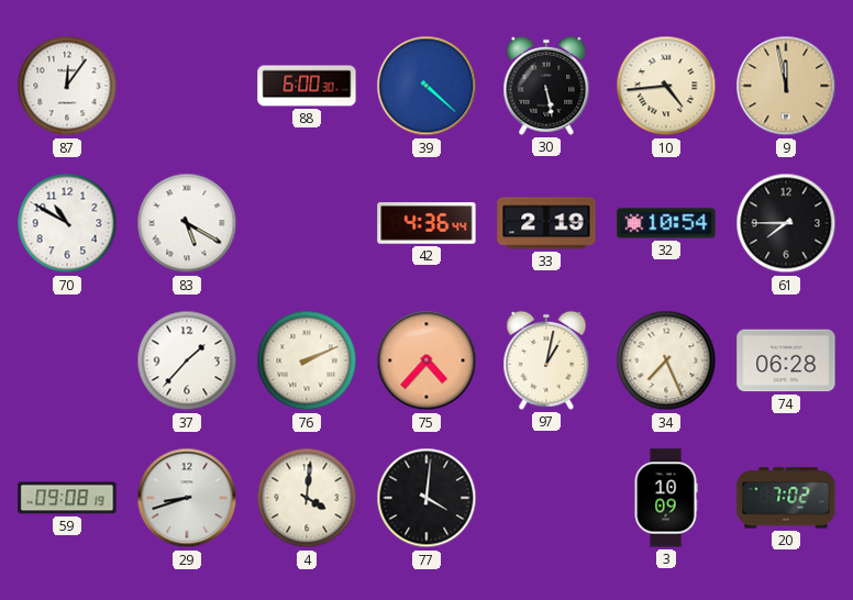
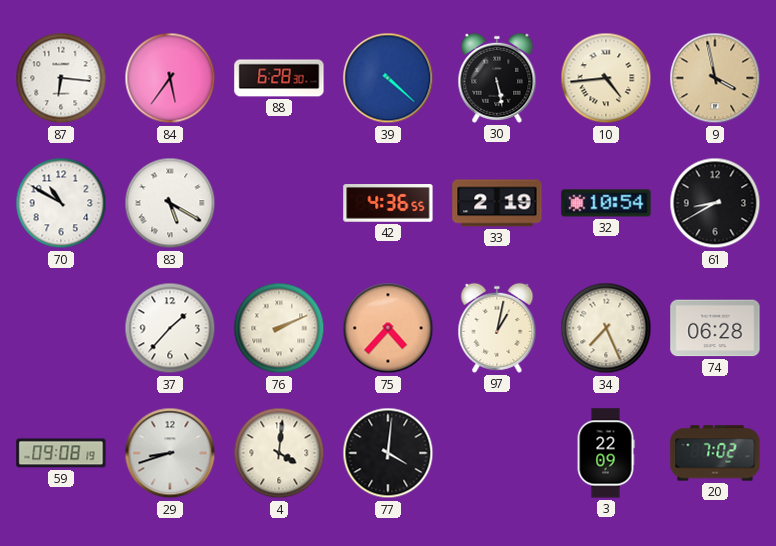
87: 12:06 -> 6:16 (61, 78)
84: none -> 5:36 (170, 78)
88: 6:00 -> 6:28 (279, 78)
9: 11:58 -> 3:58 (715, 78)
42: 4:36:44 -> 4:36:55 (388, 203)
61: 7:45 -> 8:40 (715, 203)
3: 10:09 -> 22:09 (606, 453)
